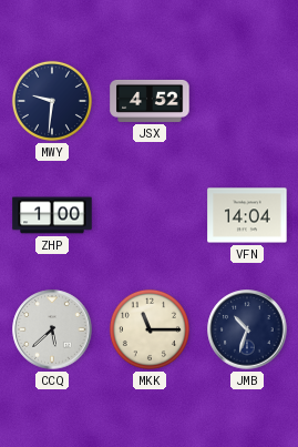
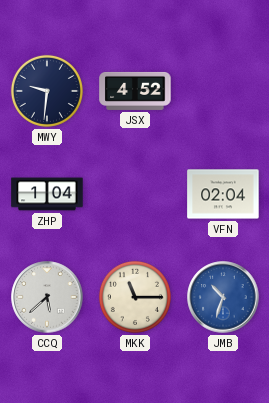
ZHP: 1:00 -> 1:04 (47, 194)
VFN: 14:04 -> 02:04 (223, 194)
JMB dial: navy -> blue (223, 297)
